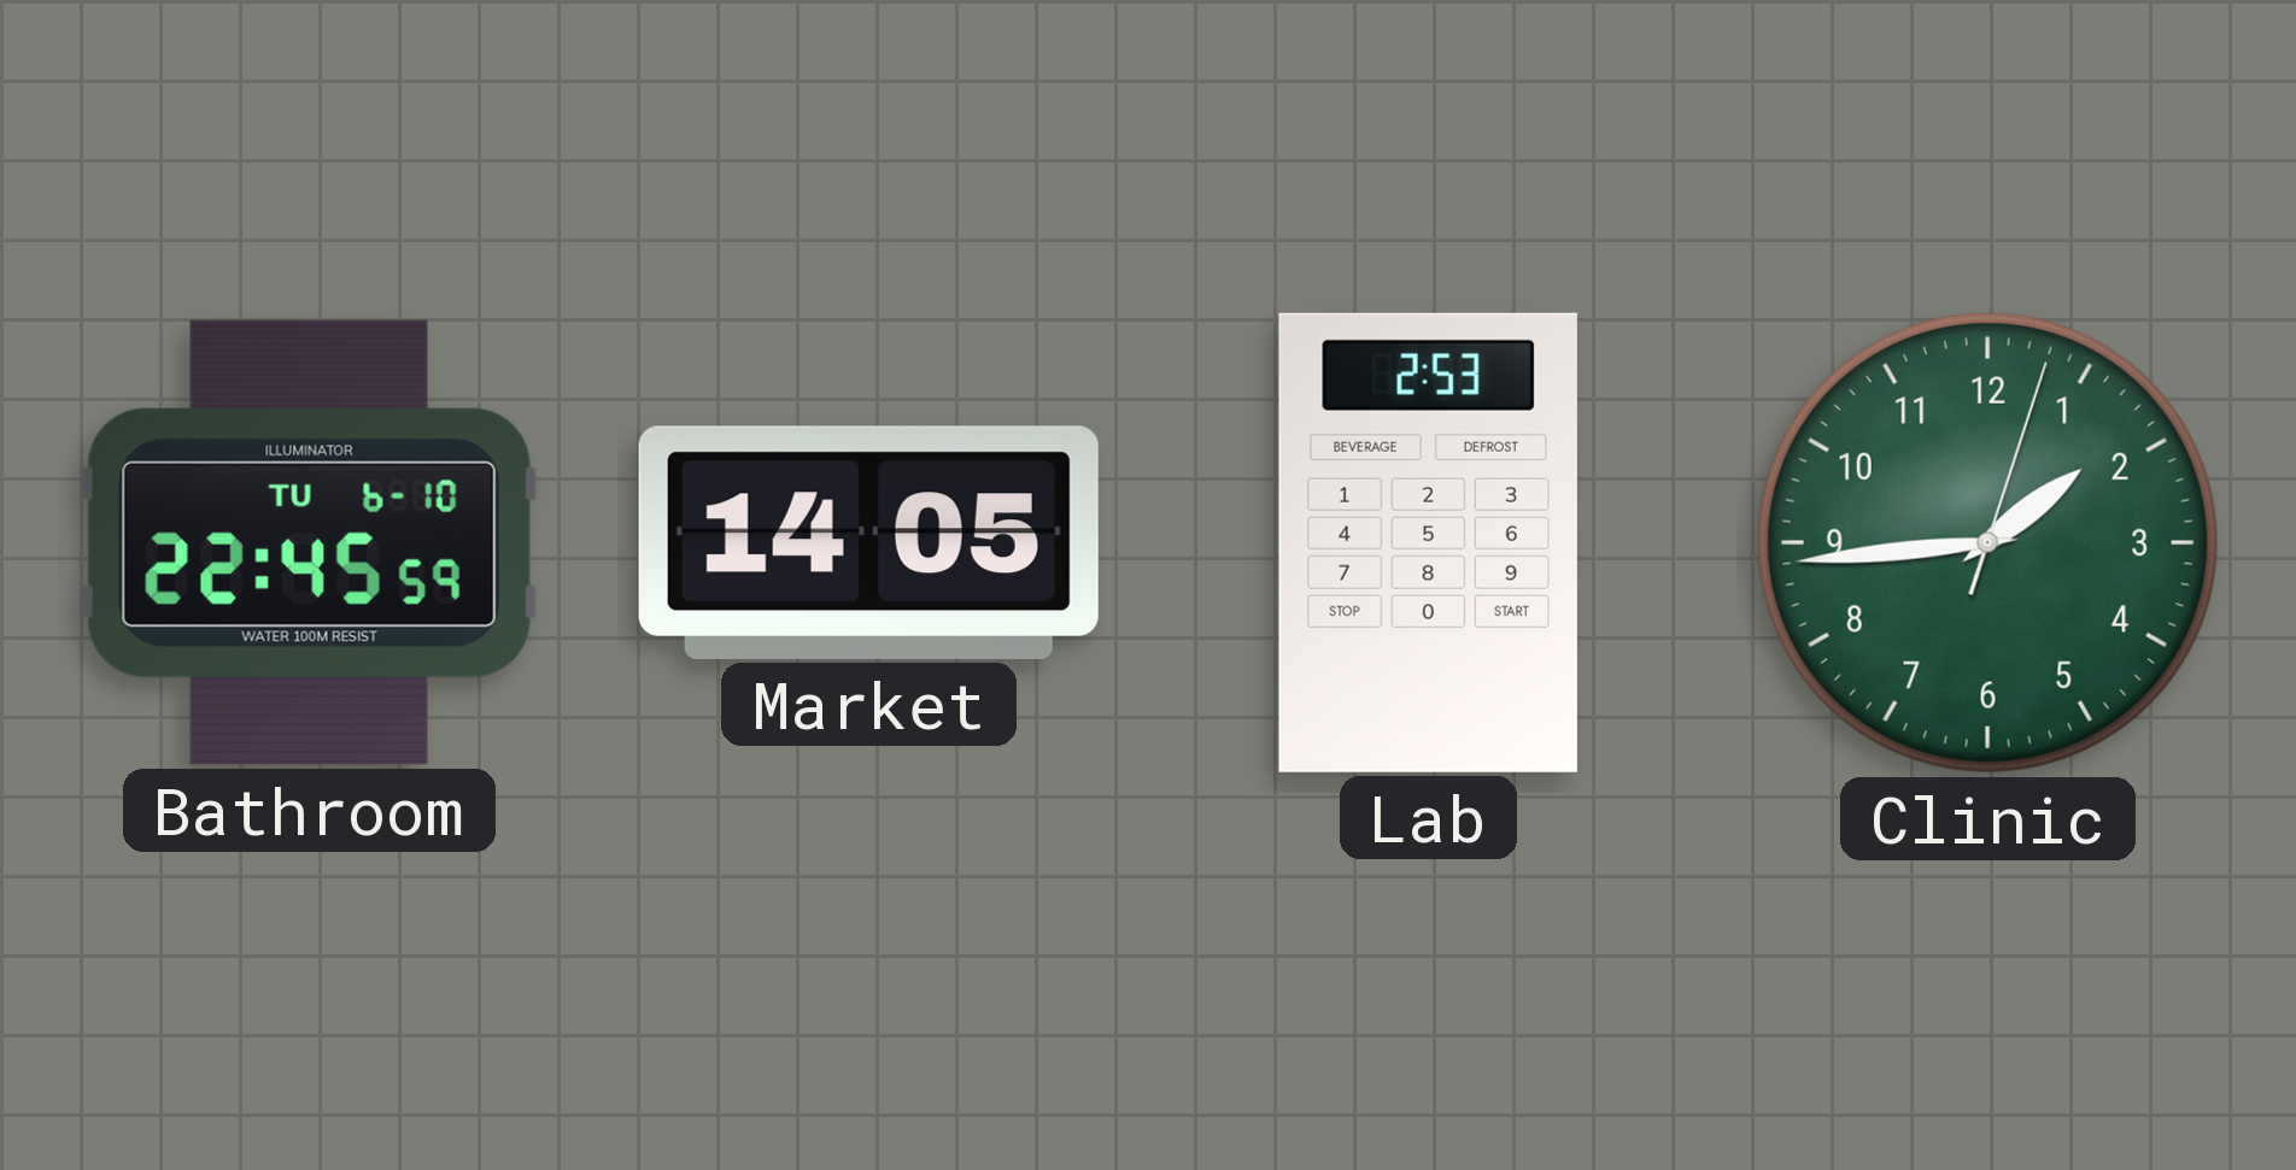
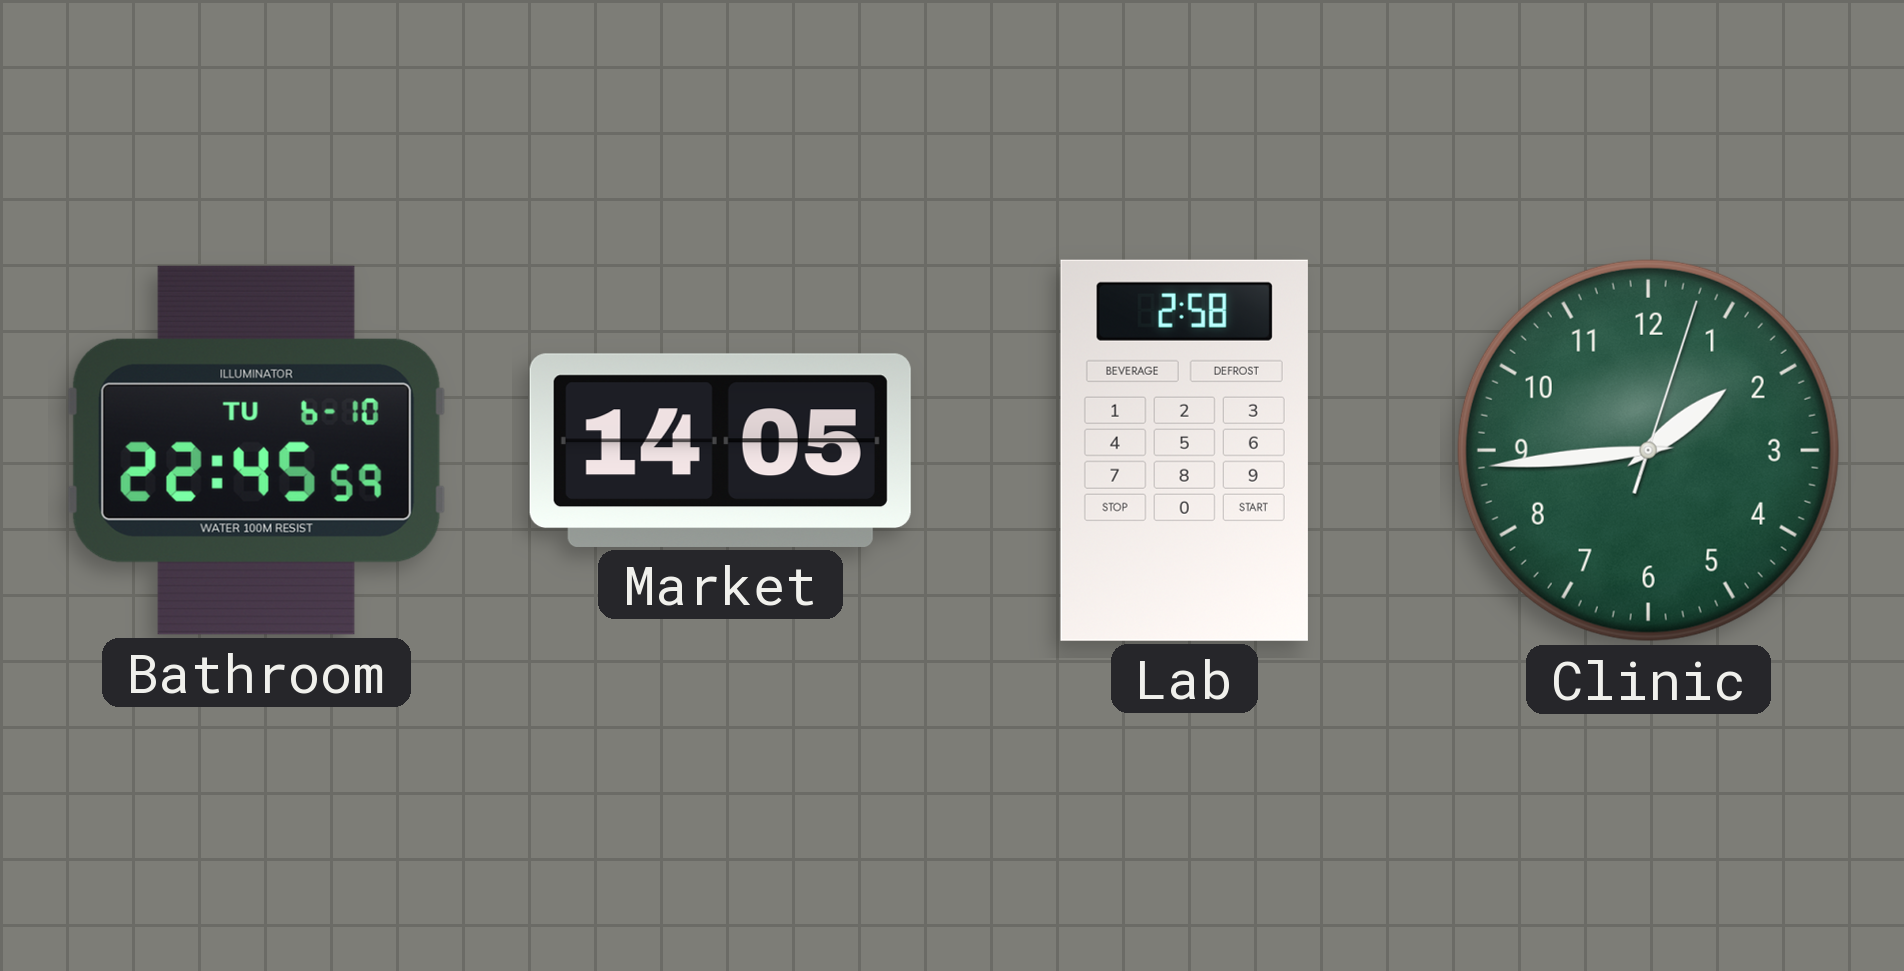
Lab: 2:53 -> 2:58 (1184, 450)
